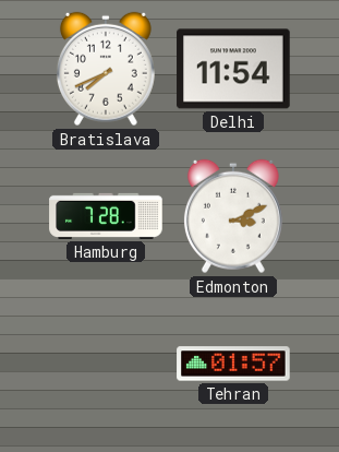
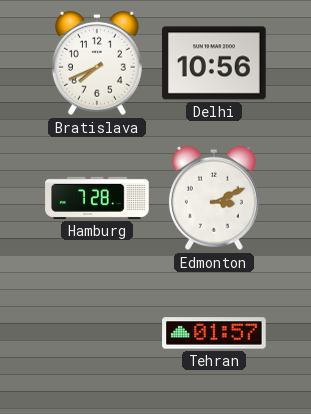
Delhi: 11:54 -> 10:56 (214, 63)
